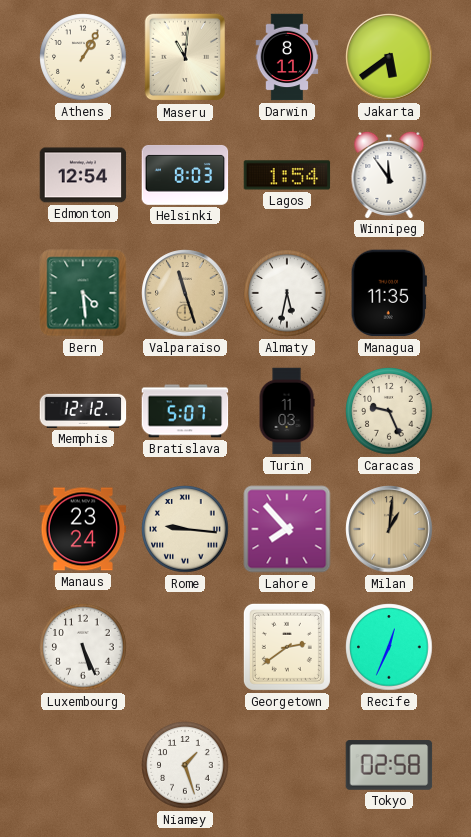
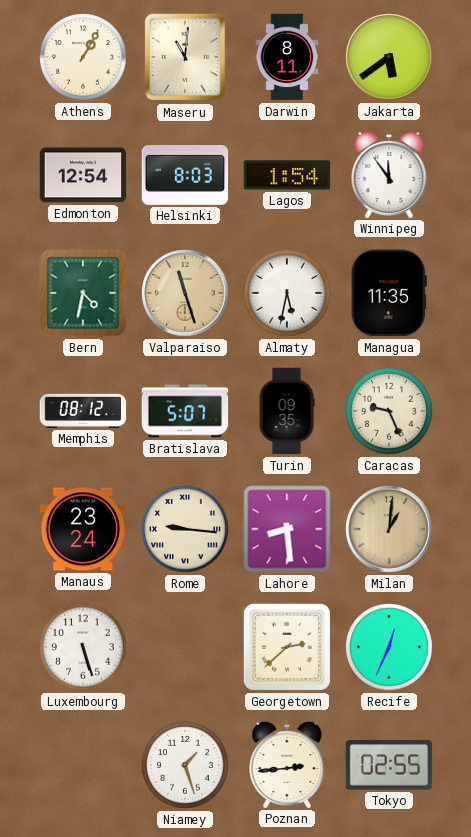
Bern: 4:29 -> 4:32 (83, 293)
Memphis: 12:12 -> 08:12 (83, 411)
Turin: 11:03 -> 09:35 (287, 411)
Lahore: 7:53 -> 8:29 (287, 529)
Luxembourg: 5:26 -> 5:27 (83, 647)
Georgetown: 2:39 -> 2:38 (287, 647)
Poznan: none -> 2:44 (287, 764)
Tokyo: 02:58 -> 02:55 (389, 765)
